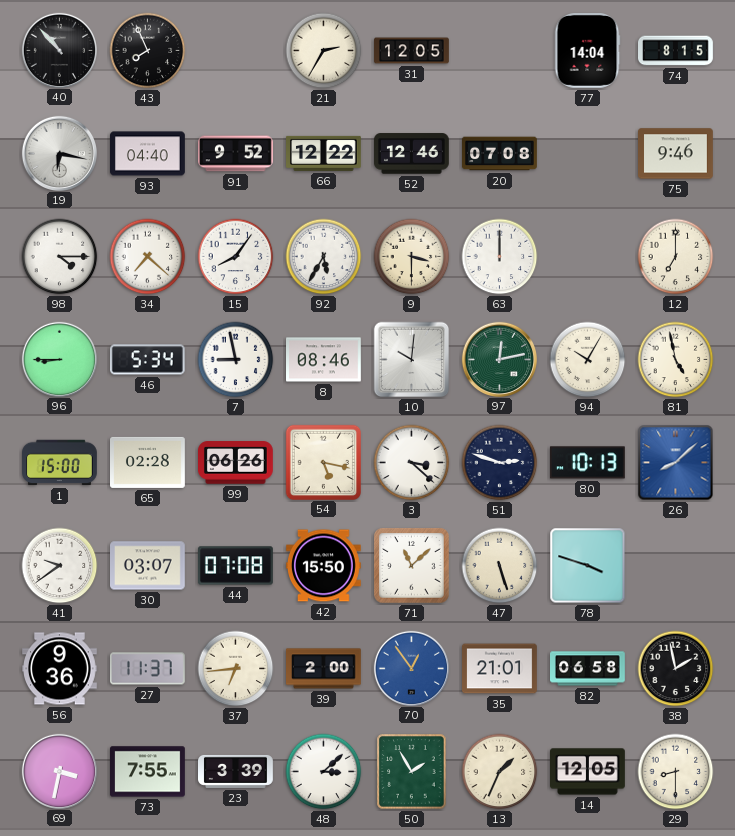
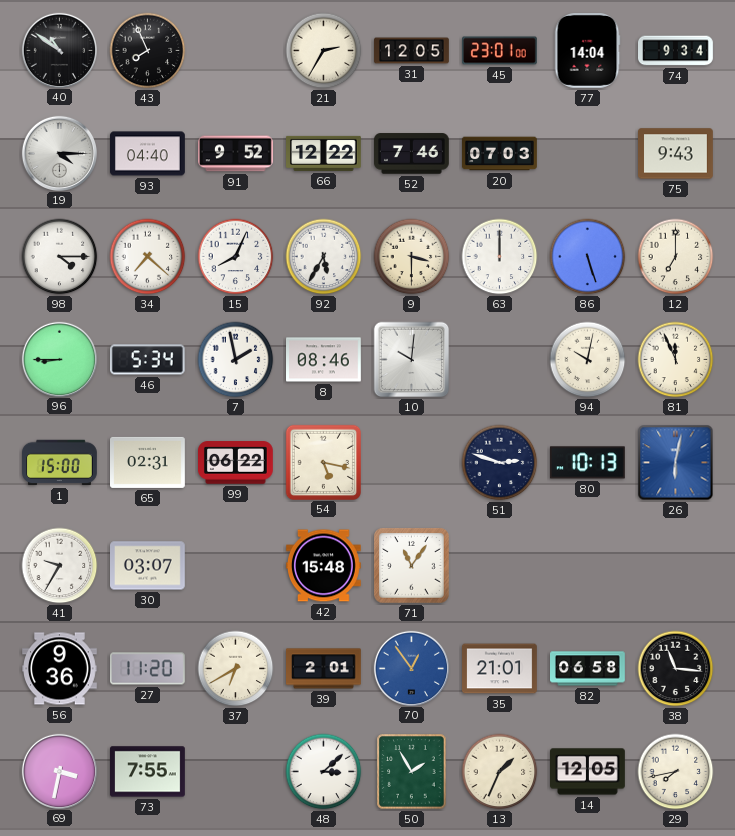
40: 10:53 -> 10:51 (59, 50)
45: none -> 23:01 (500, 51)
74: 8:15 -> 9:34 (676, 51)
19: 6:17 -> 4:15 (59, 153)
52: 12:46 -> 7:46 (412, 154)
20: 07:08 -> 07:03 (500, 154)
75: 9:46 -> 9:43 (676, 154)
15: 8:06 -> 8:04 (236, 257)
86: none -> 5:27 (588, 257)
7: 8:58 -> 1:58 (236, 360)
97: 12:13 -> none (499, 359)
94: 10:05 -> 10:02 (588, 360)
81: 4:58 -> 11:56 (676, 360)
65: 02:28 -> 02:31 (148, 462)
99: 06:26 -> 06:22 (236, 463)
3: 3:22 -> none (412, 463)
26: 8:08 -> 6:02 (676, 463)
41: 9:39 -> 9:35 (60, 566)
44: 07:08 -> none (236, 566)
42: 15:50 -> 15:48 (324, 566)
71: 11:08 -> 11:06 (412, 566)
47: 5:27 -> none (500, 566)
78: 3:48 -> none (588, 566)
27: 11:37 -> 11:20 (147, 669)
37: 6:44 -> 6:40 (236, 669)
39: 2:00 -> 2:01 (324, 669)
38: 1:58 -> 11:16 (676, 669)
23: 3:39 -> none (236, 771)
29: 8:30 -> 7:43 (676, 772)
